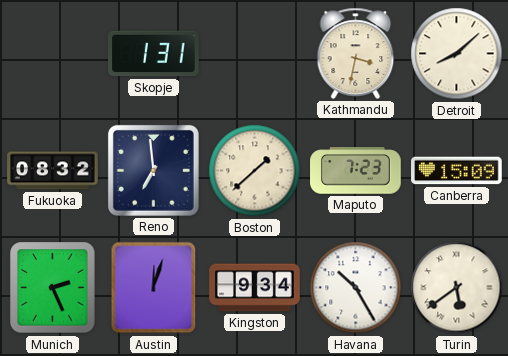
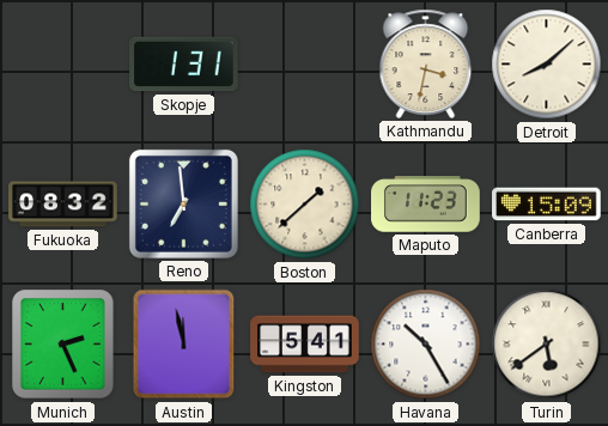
Maputo: 7:23 -> 11:23 (426, 205)
Austin: 12:03 -> 11:58 (184, 345)
Kingston: 9:34 -> 5:41 (305, 345)
